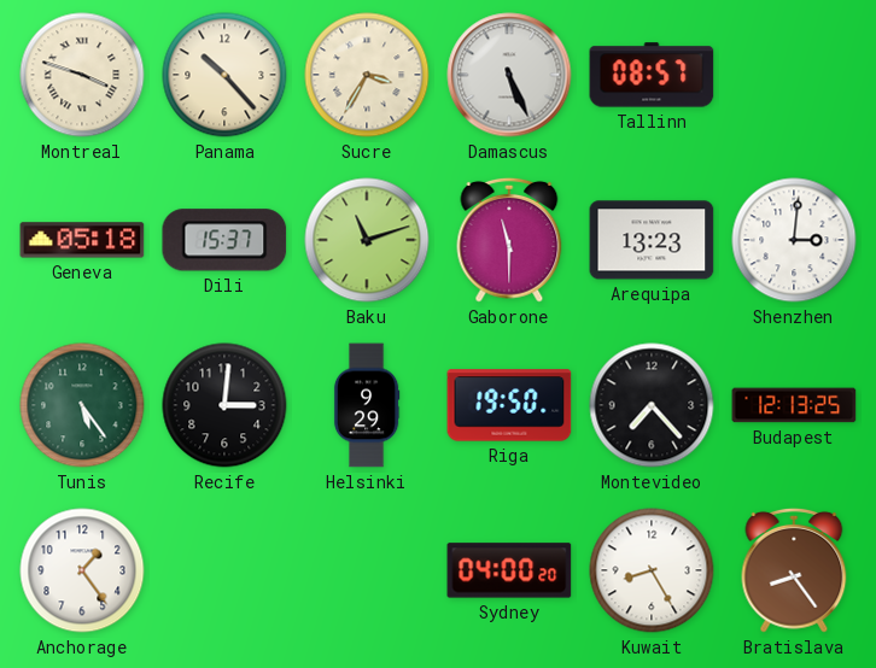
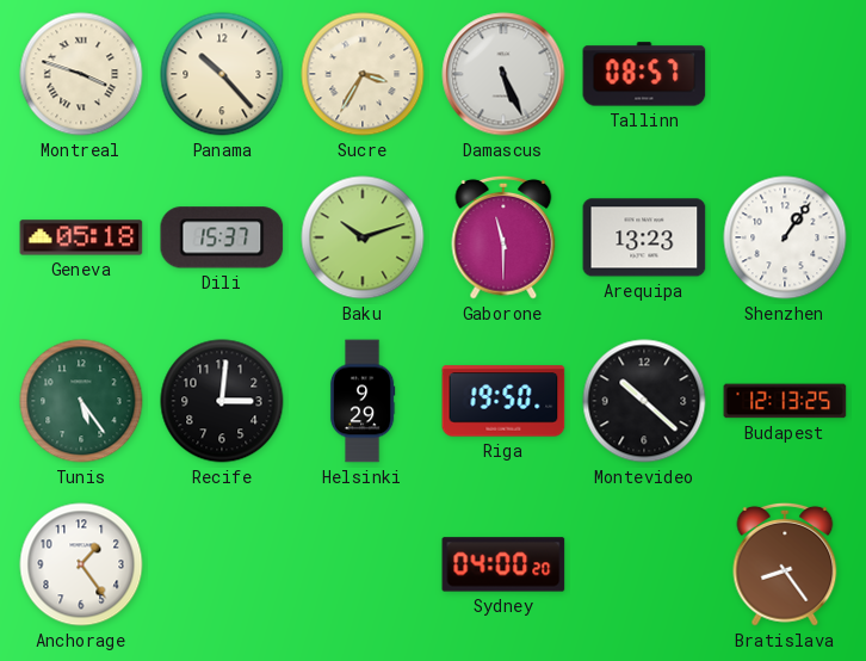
Baku: 11:12 -> 10:12 (363, 237)
Shenzhen: 3:01 -> 1:06 (785, 237)
Montevideo: 7:23 -> 10:22 (644, 401)
Kuwait: 8:25 -> none (652, 570)
